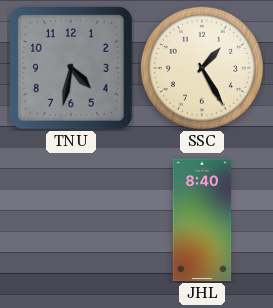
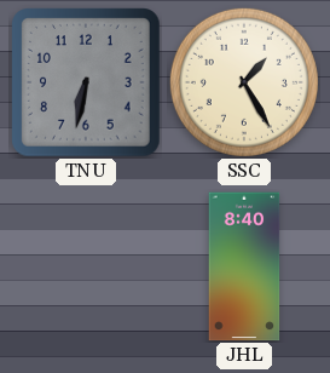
TNU: 4:32 -> 6:32 (86, 82)
